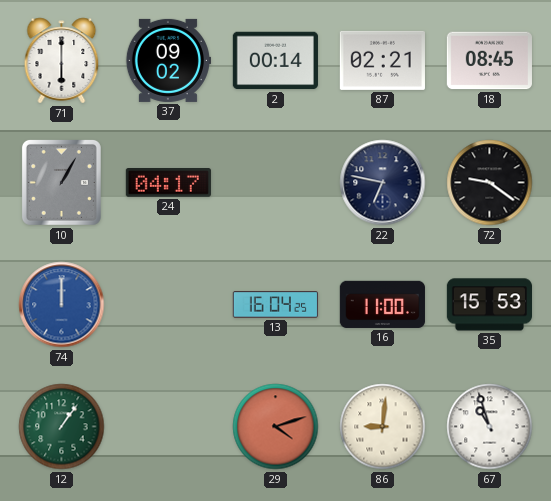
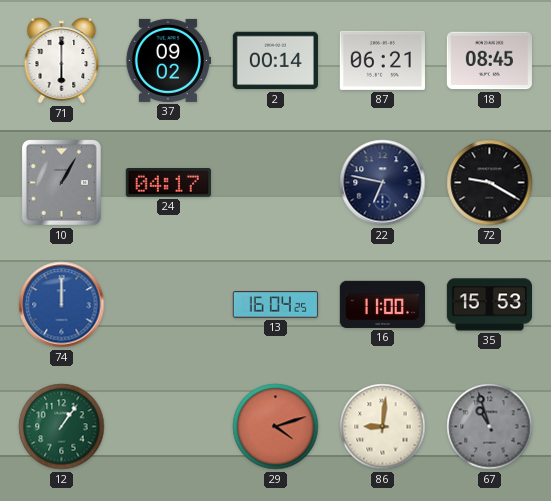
87: 02:21 -> 06:21 (382, 60)
72: 9:21 -> 9:20 (490, 183)
67 dial: white -> grey (490, 427)
